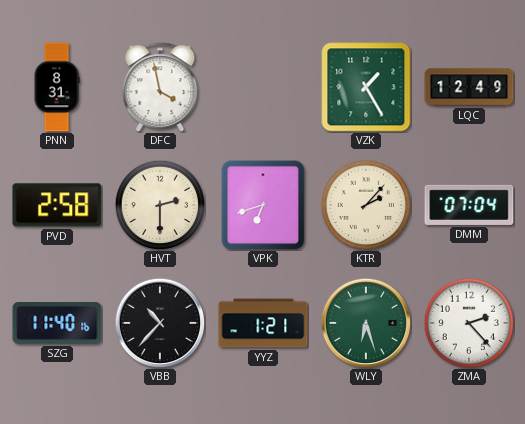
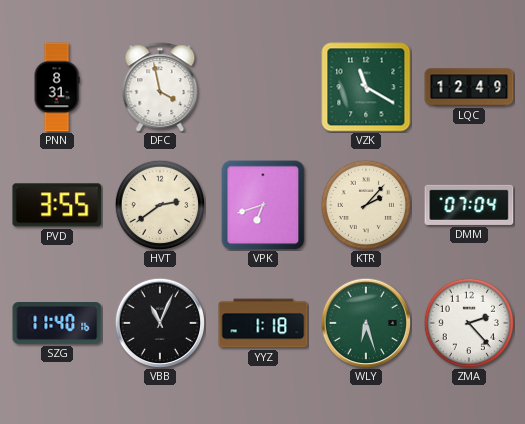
VZK: 1:25 -> 11:20 (366, 87)
PVD: 2:58 -> 3:55 (57, 205)
HVT: 2:30 -> 2:39 (160, 205)
VBB: 10:37 -> 11:04 (159, 322)
YYZ: 1:21 -> 1:18 (263, 323)
